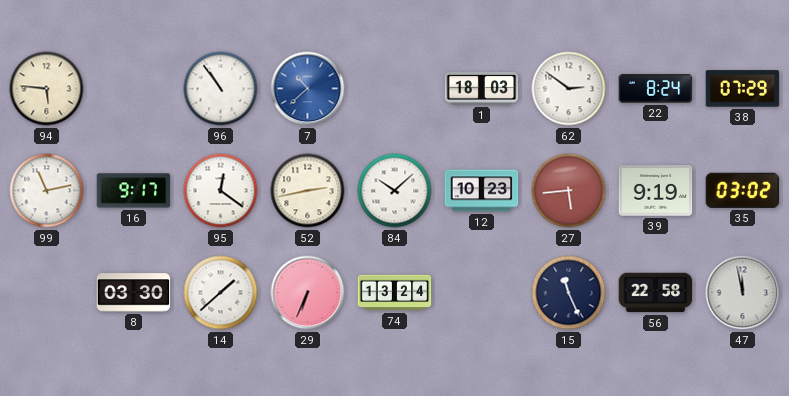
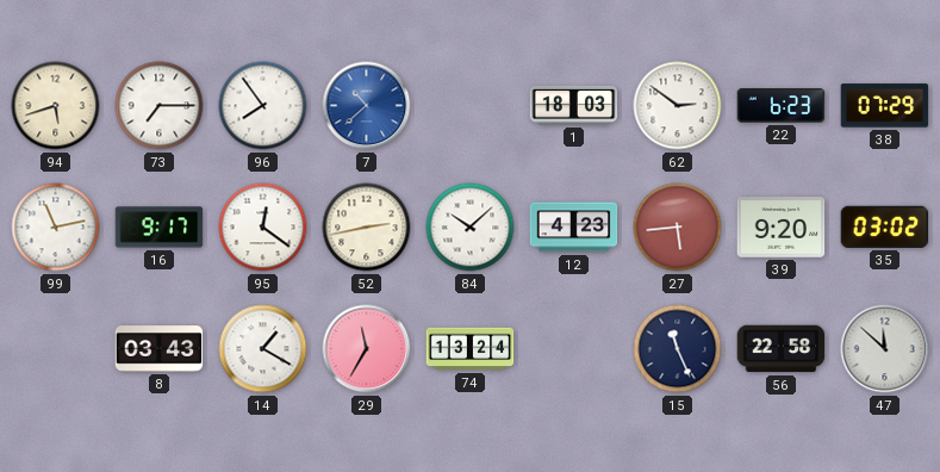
94: 5:46 -> 5:42 (56, 106)
73: none -> 7:15 (160, 106)
96: 10:54 -> 7:54 (263, 106)
22: 8:24 -> 6:23 (782, 106)
12: 10:23 -> 4:23 (574, 228)
39: 9:19 -> 9:20 (782, 228)
8: 03:30 -> 03:43 (160, 349)
14: 1:38 -> 1:20 (263, 349)
29: 6:34 -> 11:35 (367, 349)
47: 11:58 -> 11:52 (885, 349)
